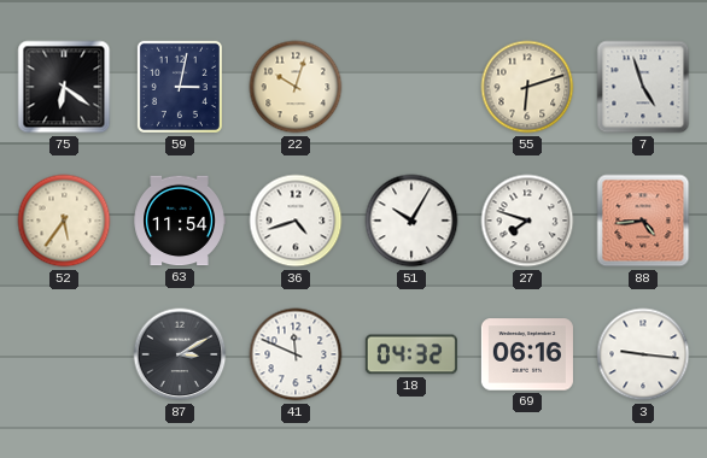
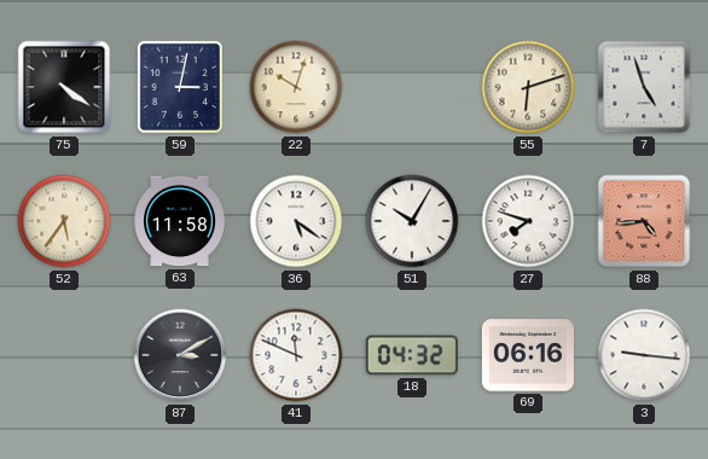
75: 6:21 -> 4:21 (64, 87)
63: 11:54 -> 11:58 (180, 221)
36: 4:42 -> 5:21 (296, 221)
